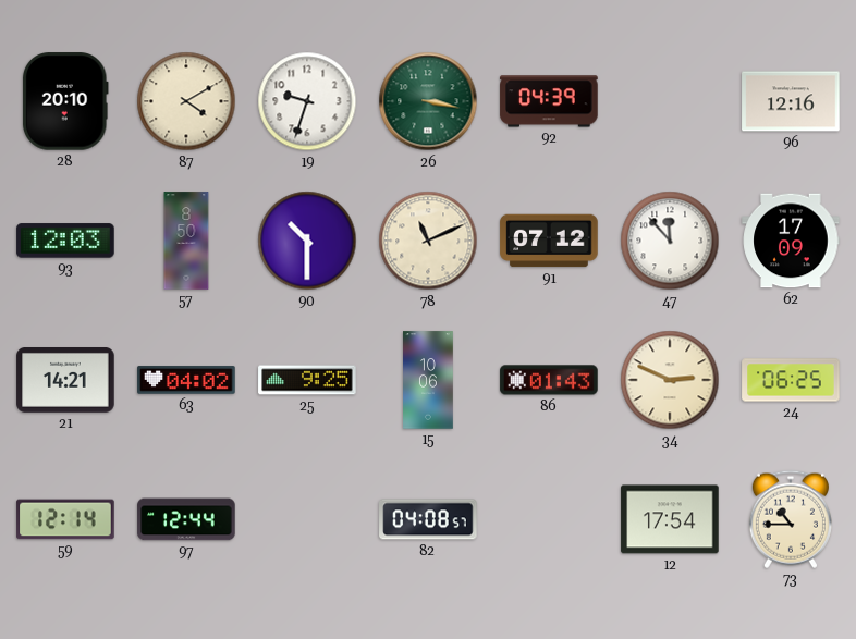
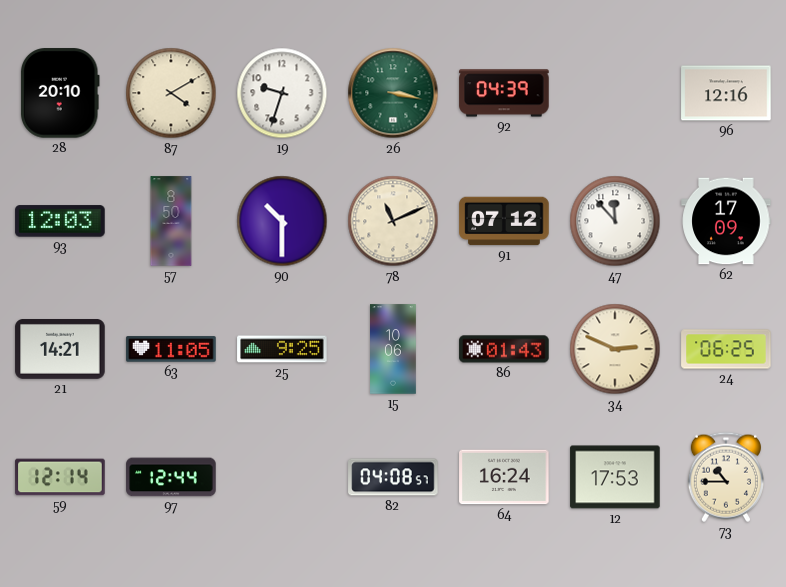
63: 04:02 -> 11:05 (171, 349)
64: none -> 16:24 (504, 477)
12: 17:54 -> 17:53 (615, 477)
